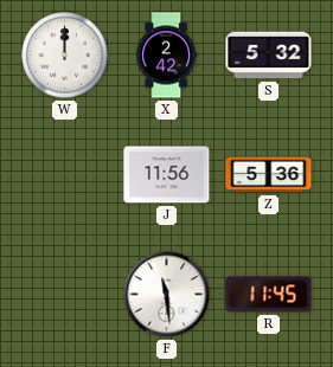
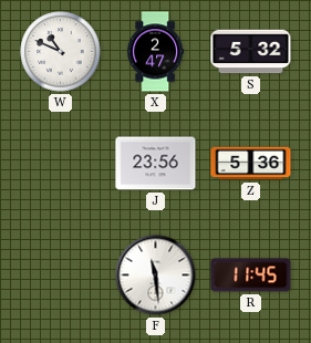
W: 12:00 -> 10:49 (61, 52)
X: 2:42 -> 2:47 (156, 52)
J: 11:56 -> 23:56 (156, 164)
